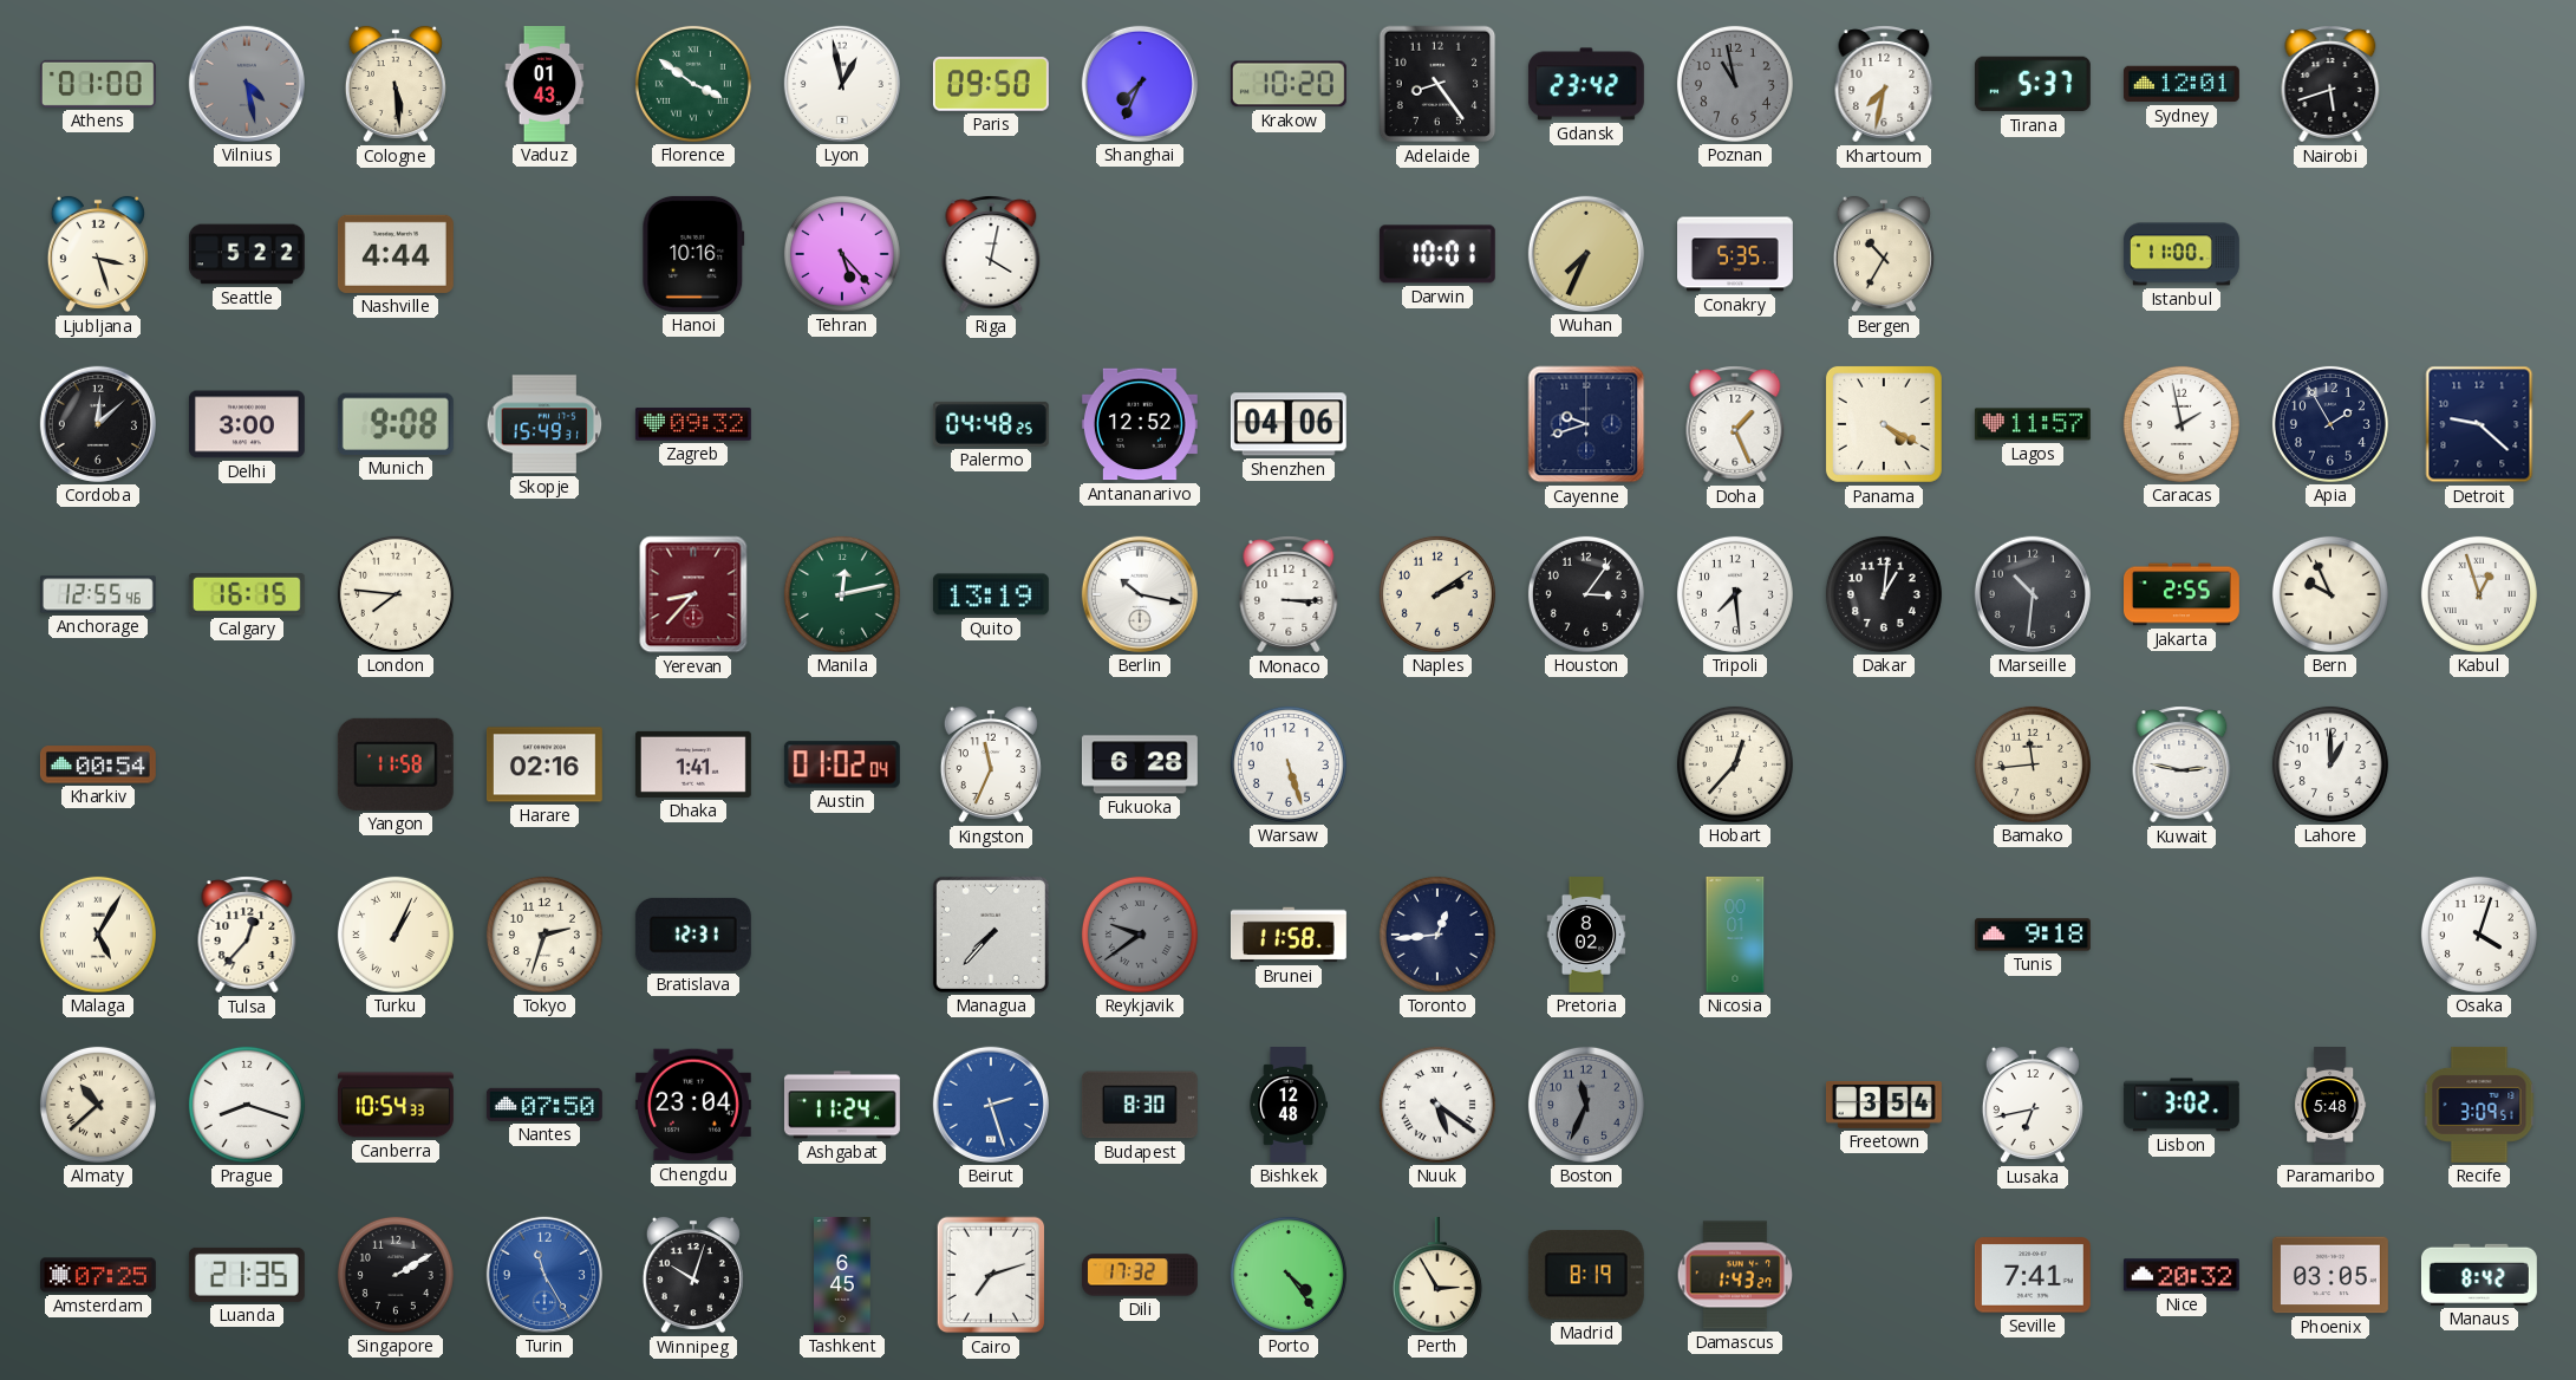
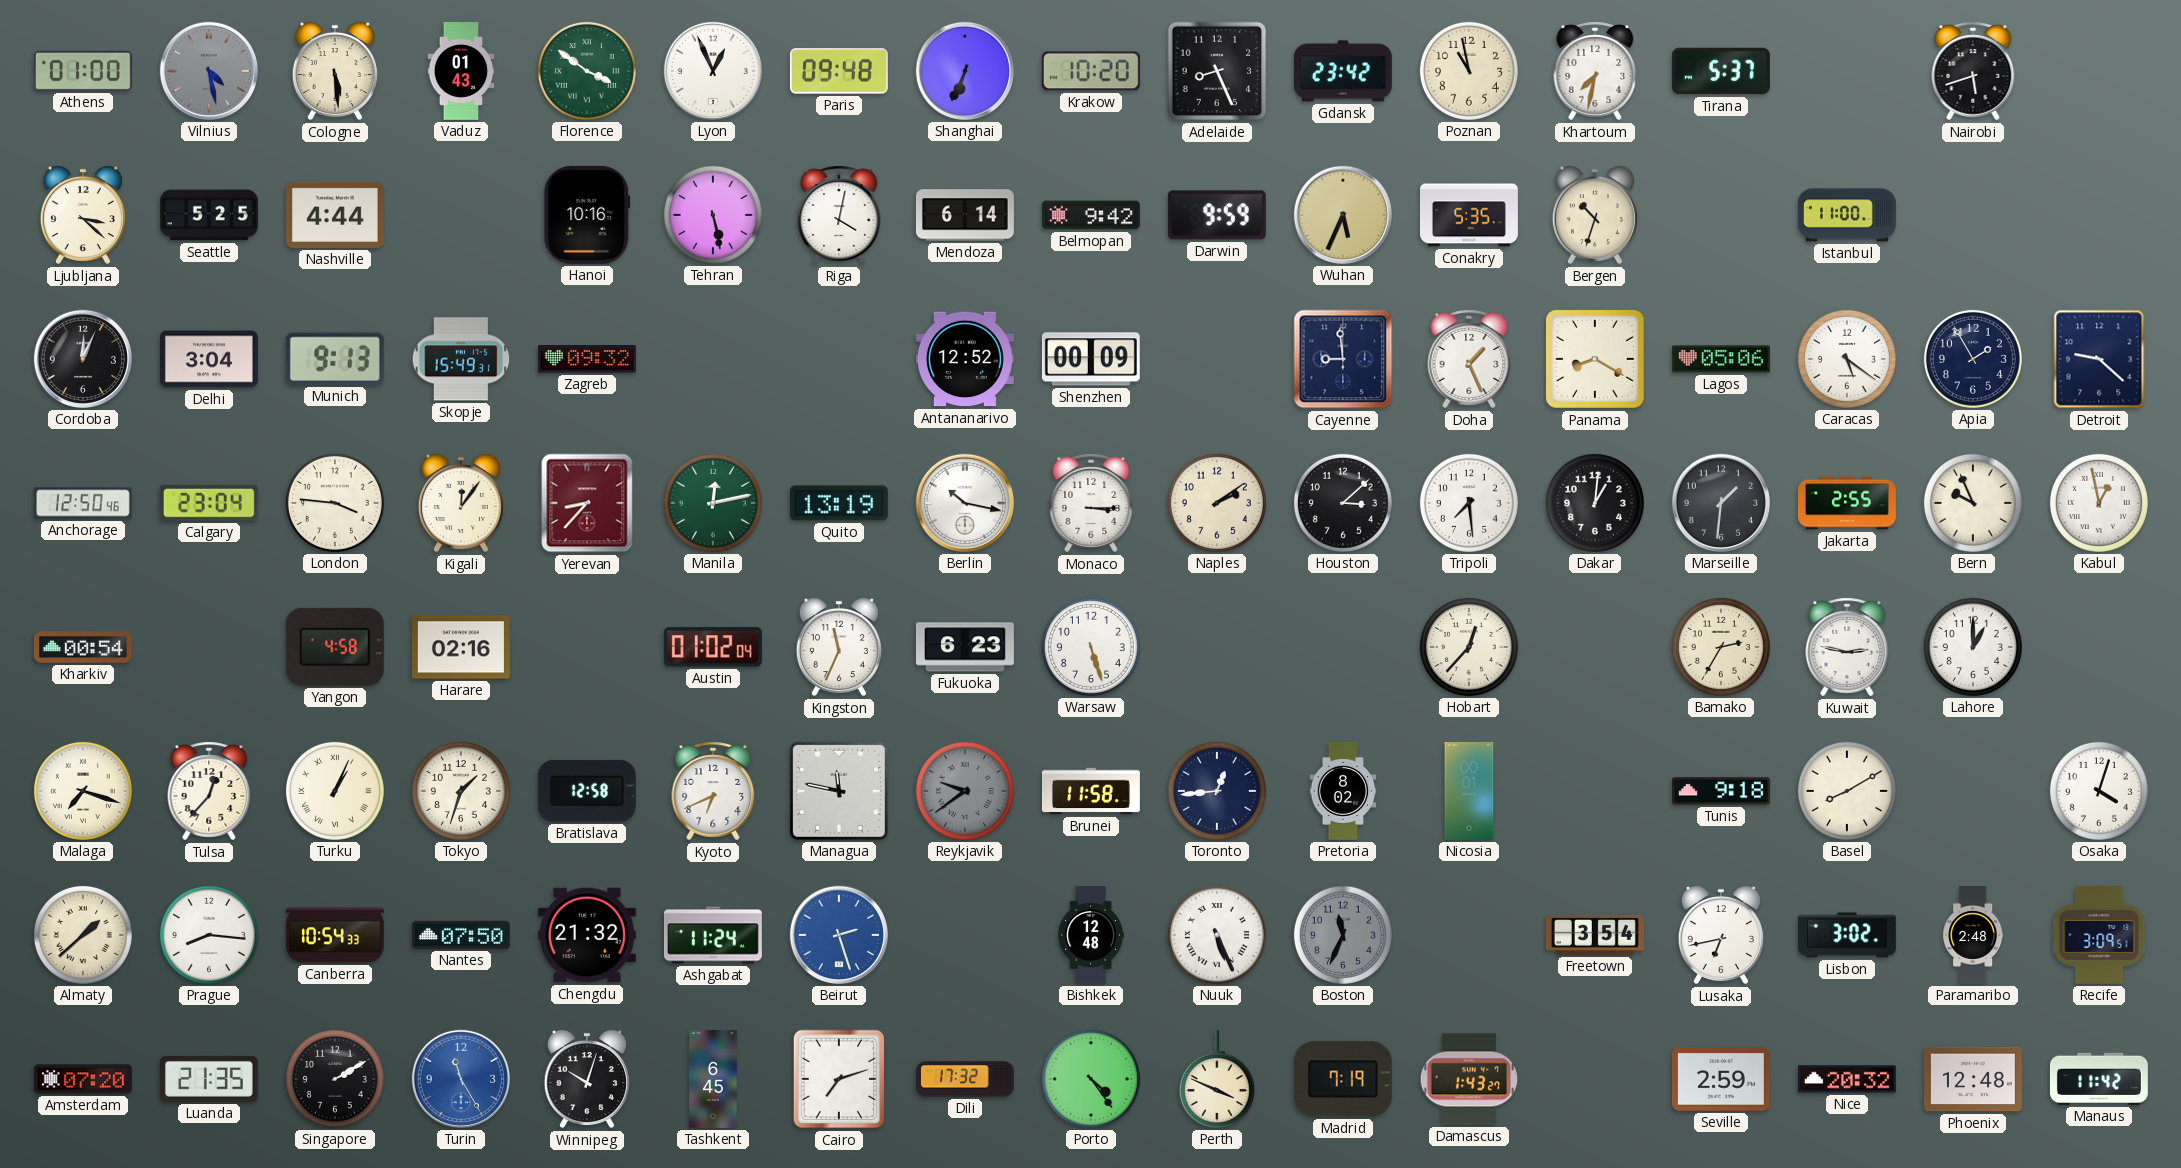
Lyon: 12:58 -> 12:56 (713, 71)
Paris: 09:50 -> 09:48 (839, 71)
Shanghai: 7:34 -> 6:34 (965, 71)
Adelaide: 8:24 -> 8:26 (1217, 71)
Poznan dial: grey -> cream (1469, 71)
Sydney: 12:01 -> none (2182, 84)
Ljubljana: 3:27 -> 3:22 (83, 215)
Seattle: 5:22 -> 5:25 (209, 215)
Tehran: 5:23 -> 5:28 (713, 215)
Mendoza: none -> 6:14 (965, 215)
Belmopan: none -> 9:42 (1091, 215)
Darwin: 10:01 -> 9:59 (1217, 215)
Wuhan: 7:34 -> 5:34 (1343, 215)
Bergen: 10:35 -> 10:33 (1595, 215)
Cordoba: 12:08 -> 12:04 (83, 359)
Delhi: 3:00 -> 3:04 (209, 359)
Munich: 9:08 -> 9:13 (335, 359)
Palermo: 04:48 -> none (991, 424)
Shenzhen: 04:06 -> 00:09 (1091, 359)
Cayenne: 9:42 -> 8:59 (1343, 359)
Panama: 4:20 -> 8:20 (1595, 359)
Lagos: 11:57 -> 05:06 (1721, 359)
Caracas: 1:58 -> 5:21 (1847, 359)
Anchorage: 12:55 -> 12:50 (83, 503)
Calgary: 16:15 -> 23:04 (209, 504)
London: 7:46 -> 3:46 (335, 503)
Kigali: none -> 12:06 (461, 503)
Houston: 3:06 -> 3:08 (1343, 503)
Marseille: 10:31 -> 1:31 (1721, 503)
Kabul: 12:57 -> 12:58 (2099, 503)
Yangon: 11:58 -> 4:58 (335, 647)
Dhaka: 1:41 -> none (693, 764)
Fukuoka: 6:28 -> 6:23 (965, 647)
Bamako: 11:44 -> 2:35 (1721, 647)
Malaga: 5:05 -> 7:18 (83, 791)
Tokyo: 2:33 -> 1:33 (461, 791)
Bratislava: 12:31 -> 12:58 (587, 791)
Kyoto: none -> 6:41 (713, 791)
Managua: 7:37 -> 11:47 (839, 791)
Basel: none -> 8:10 (1847, 791)
Almaty: 10:38 -> 1:38 (83, 935)
Prague: 8:18 -> 8:16 (209, 935)
Chengdu: 23:04 -> 21:32 (587, 935)
Budapest: 8:30 -> none (1140, 1105)
Nuuk: 5:21 -> 5:26 (1217, 935)
Paramaribo: 5:48 -> 2:48 (1973, 936)
Amsterdam: 07:25 -> 07:20 (83, 1079)
Perth: 2:55 -> 3:49 (1217, 1079)
Madrid: 8:19 -> 7:19 (1343, 1079)
Seville: 7:41 -> 2:59 (1721, 1079)
Phoenix: 03:05 -> 12:48 (1973, 1079)
Manaus: 8:42 -> 11:42 (2099, 1079)
